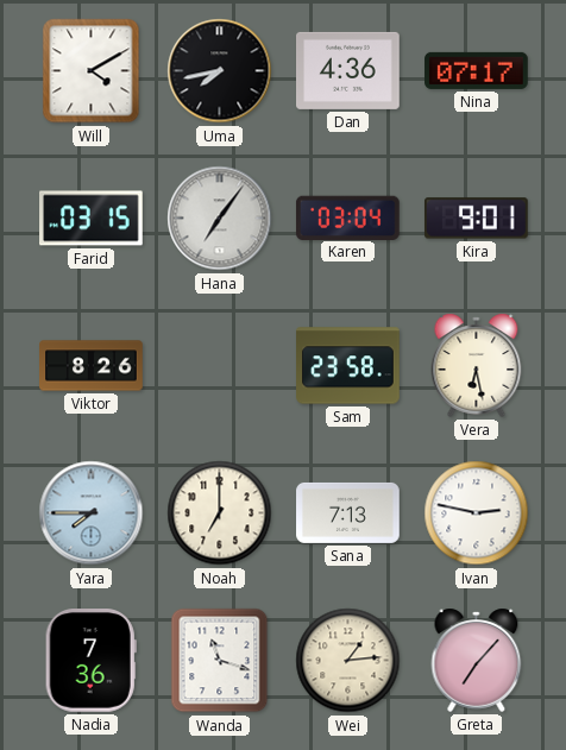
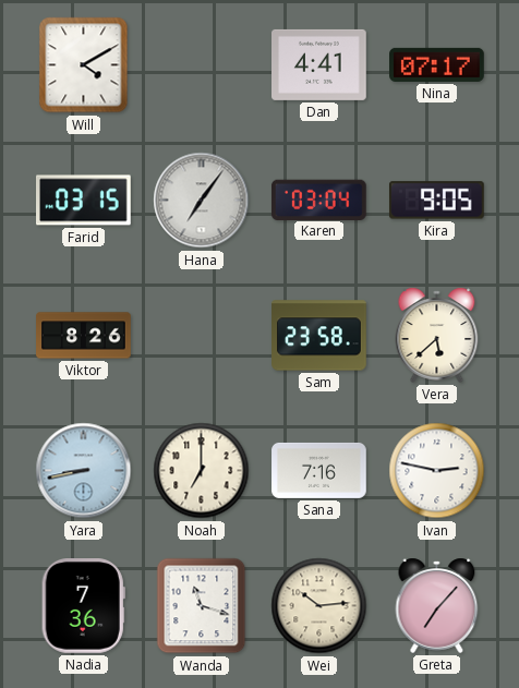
Uma: 7:43 -> none (220, 71)
Dan: 4:36 -> 4:41 (319, 64)
Kira: 9:01 -> 9:05 (436, 201)
Vera: 6:28 -> 5:38 (437, 335)
Yara: 7:45 -> 8:43 (84, 471)
Sana: 7:13 -> 7:16 (319, 470)
Wei: 1:14 -> 10:14 (319, 606)
